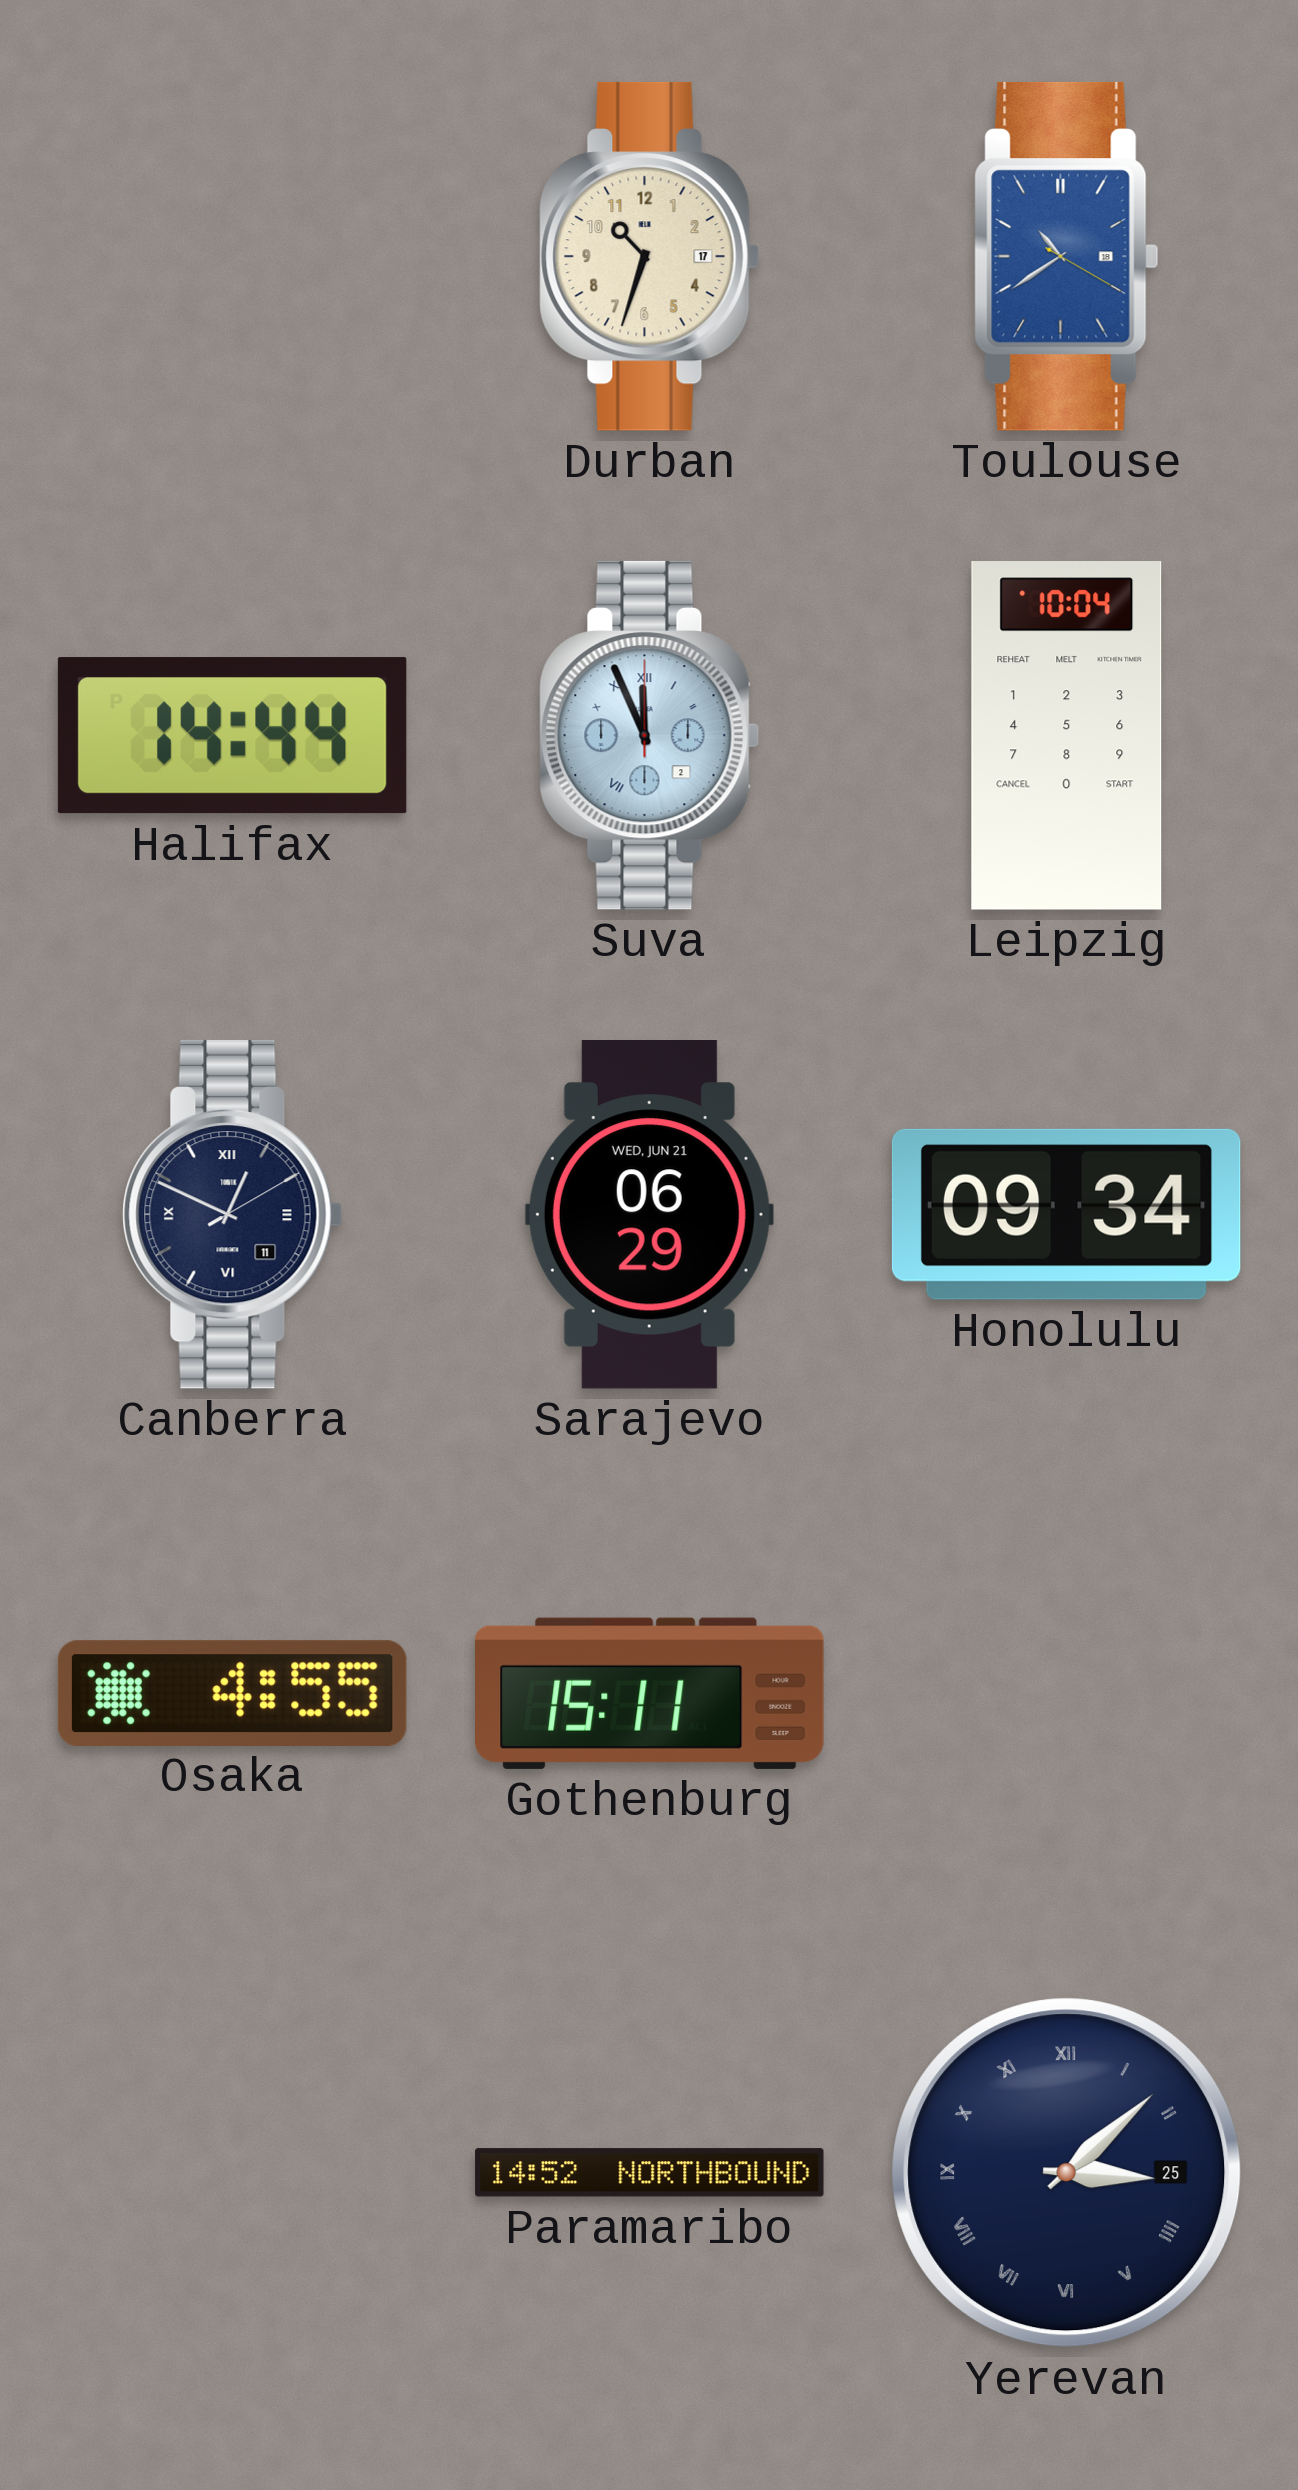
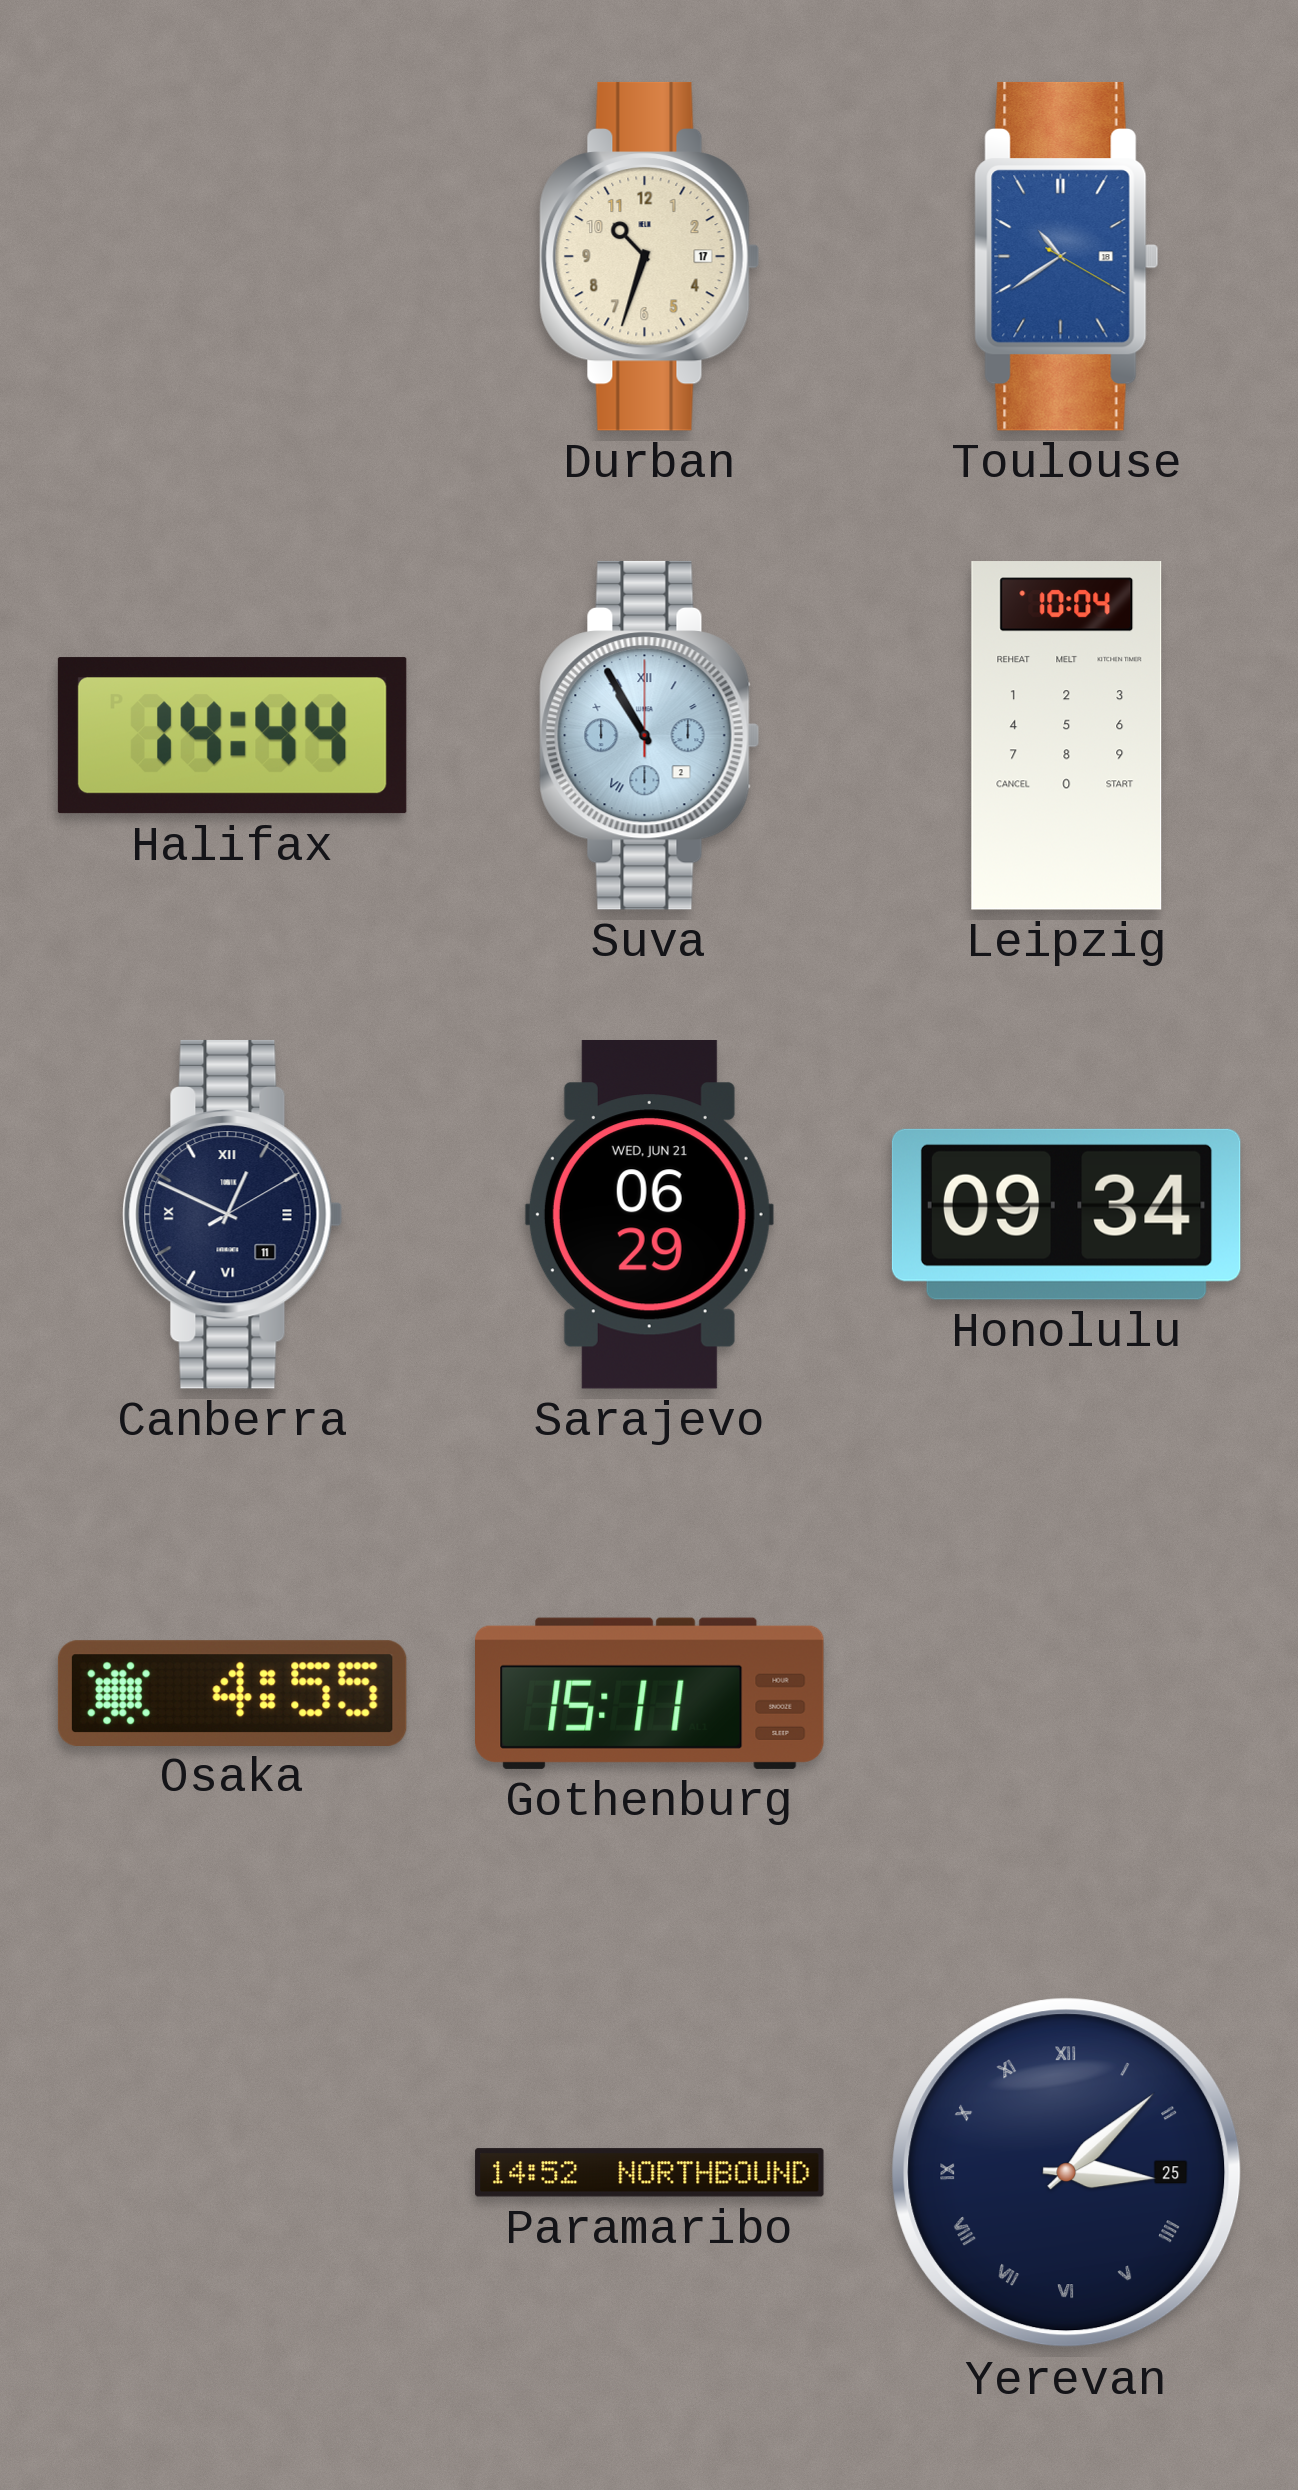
Suva: 11:56 -> 10:55 (650, 735)
